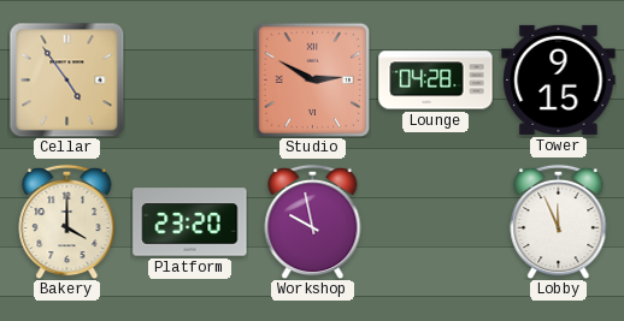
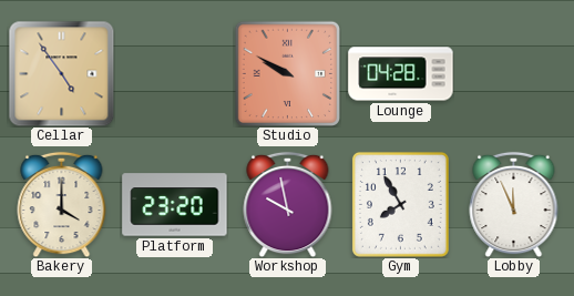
Studio: 2:50 -> 9:50 (287, 73)
Tower: 9:15 -> none (559, 79)
Gym: none -> 7:55 (400, 204)
